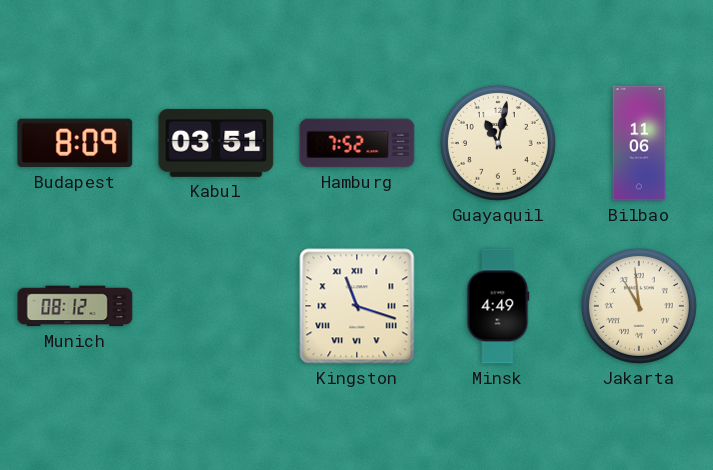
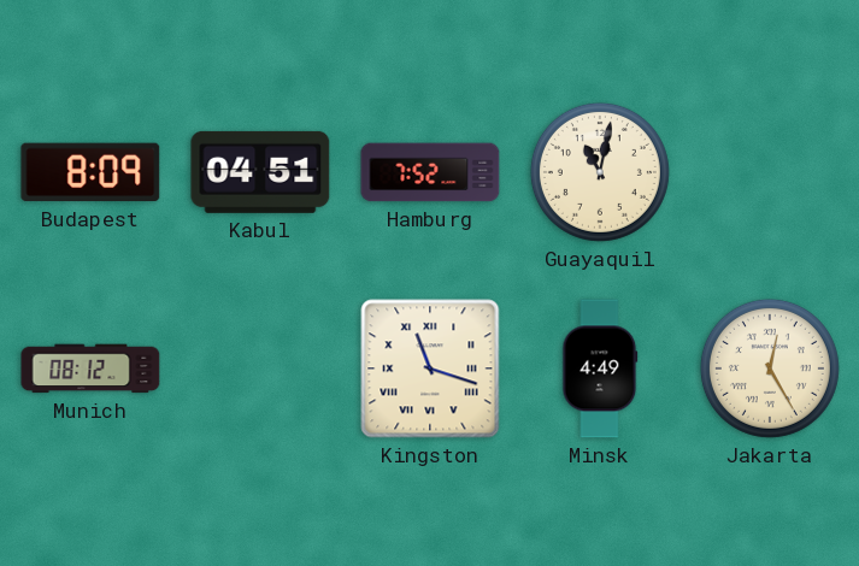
Kabul: 03:51 -> 04:51 (260, 172)
Bilbao: 11:06 -> none (639, 143)
Jakarta: 10:59 -> 12:25 (770, 369)
